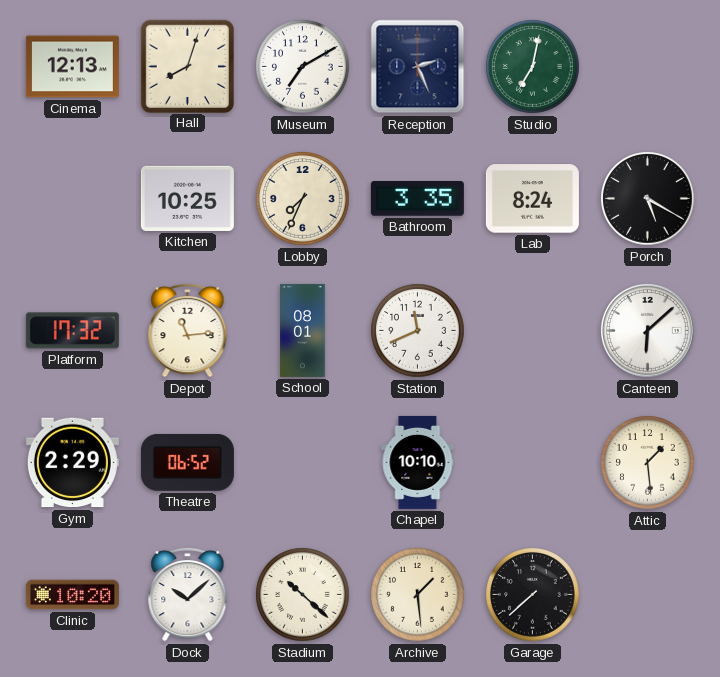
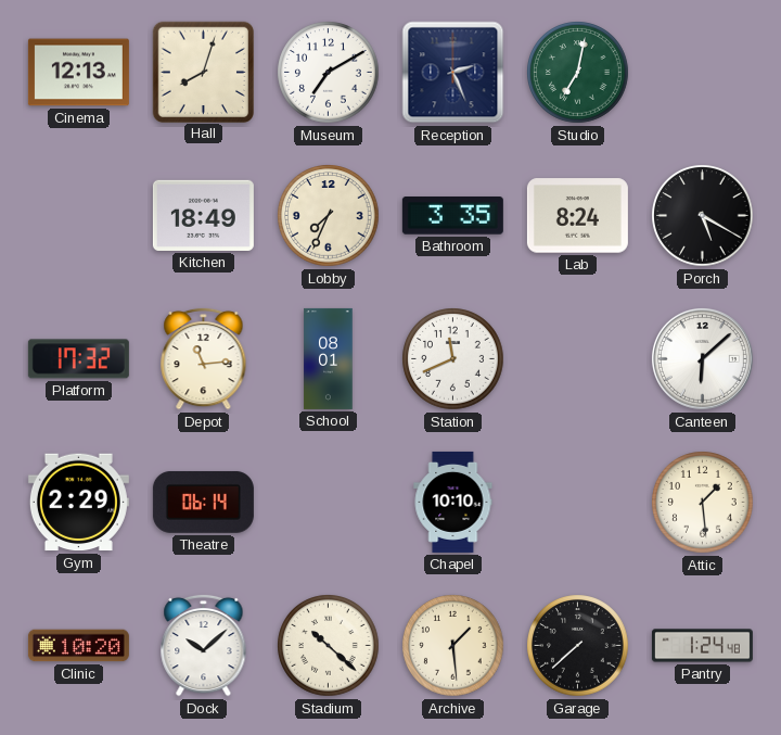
Kitchen: 10:25 -> 18:49 (203, 215)
Theatre: 06:52 -> 06:14 (203, 502)
Pantry: none -> 1:24 (702, 646)
